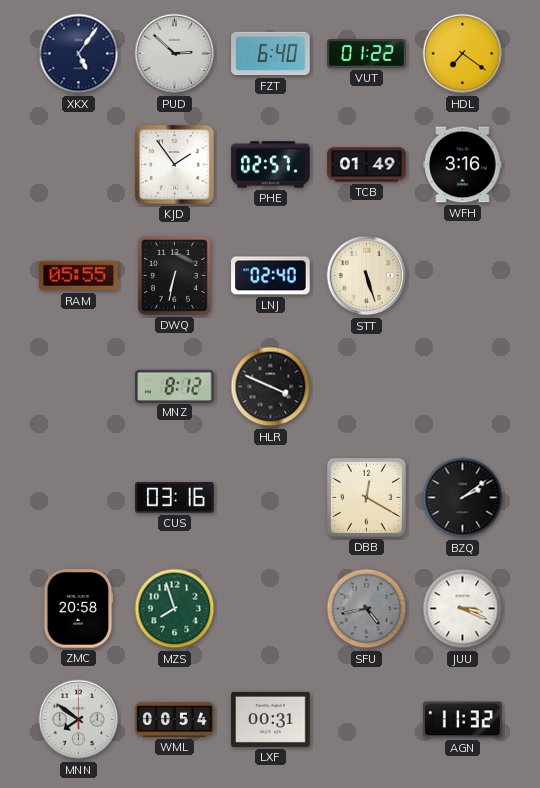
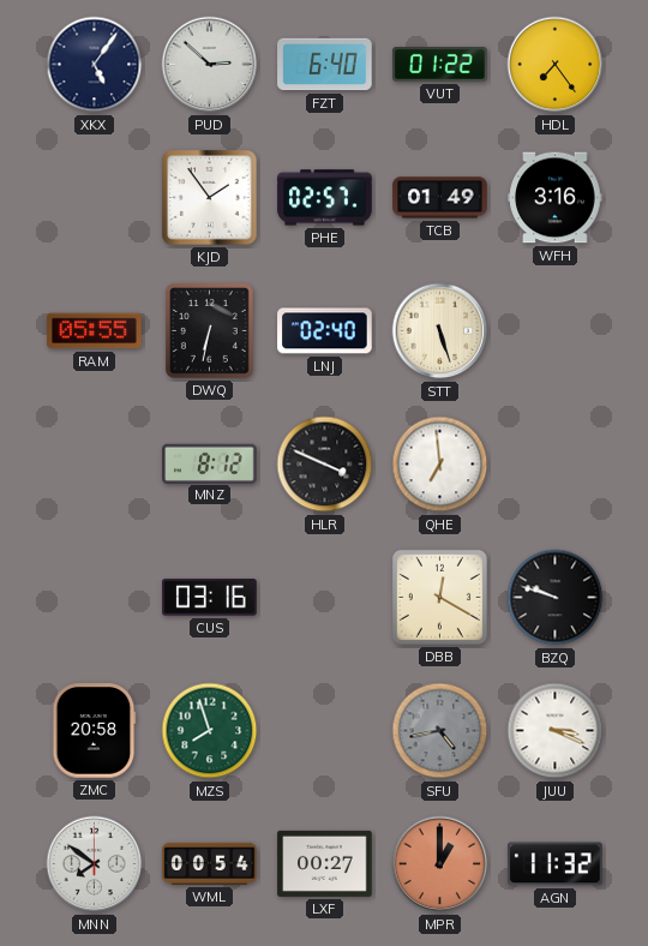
HDL: 7:21 -> 7:24 (556, 65)
QHE: none -> 6:59 (440, 465)
BZQ: 2:09 -> 9:48 (556, 598)
LXF: 00:31 -> 00:27 (325, 863)
MPR: none -> 1:00 (440, 864)
